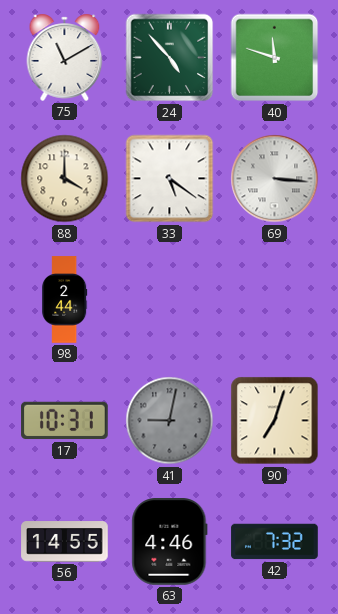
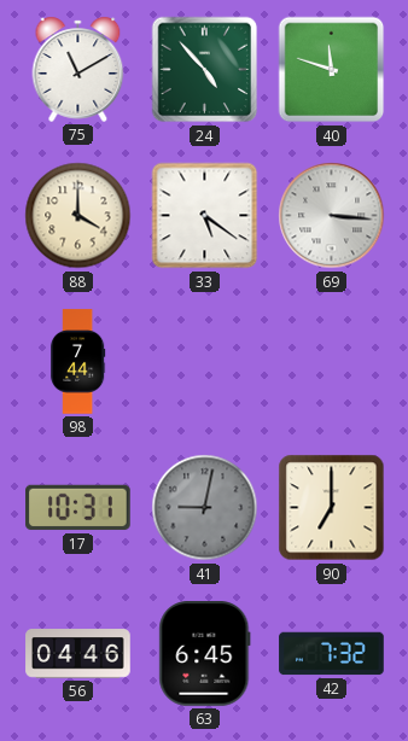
98: 2:44 -> 7:44 (77, 362)
90: 7:03 -> 7:00 (332, 508)
56: 14:55 -> 04:46 (78, 654)
63: 4:46 -> 6:45 (205, 654)
